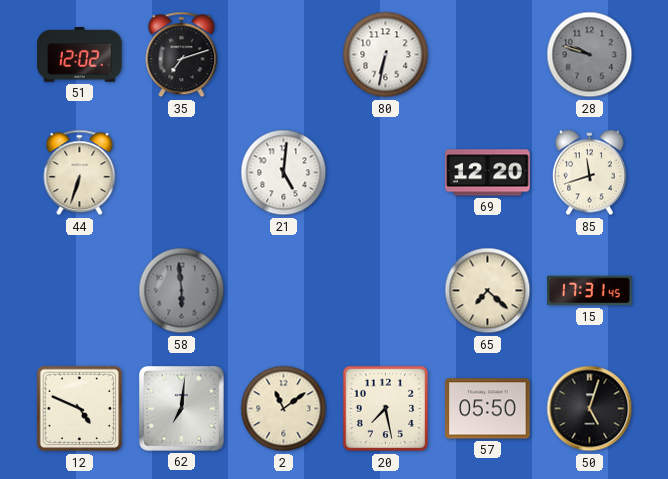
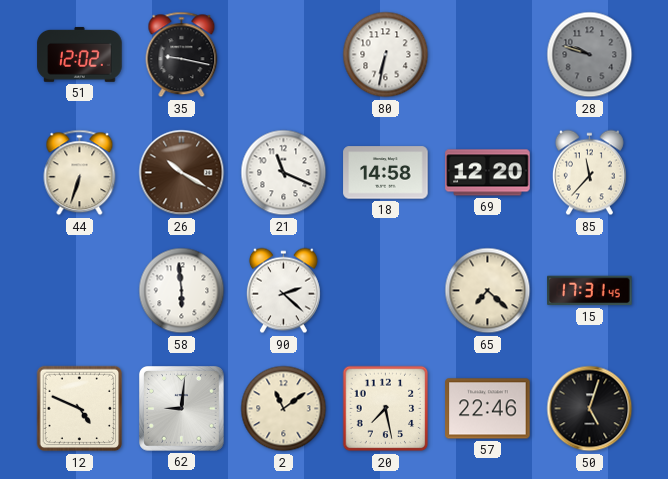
35: 7:12 -> 9:17 (182, 55)
26: none -> 10:20 (182, 173)
21: 5:01 -> 11:19 (284, 173)
18: none -> 14:58 (386, 173)
85: 11:42 -> 11:37 (589, 173)
58 dial: grey -> white (182, 291)
90: none -> 2:22 (283, 291)
62: 7:01 -> 9:01 (182, 409)
57: 05:50 -> 22:46 (488, 409)
